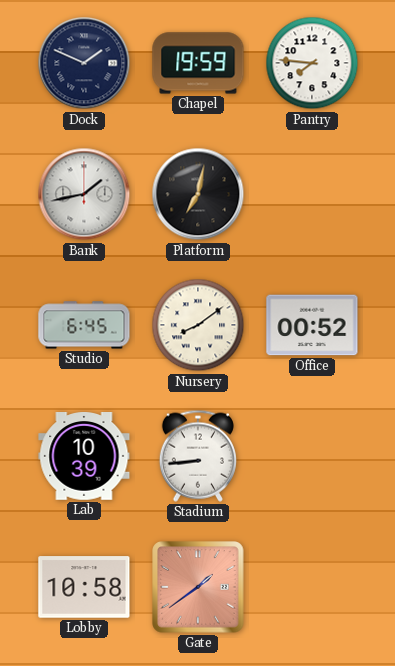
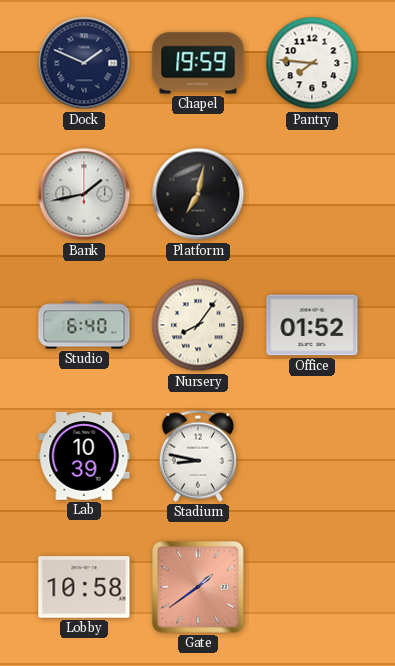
Studio: 6:45 -> 6:40 (84, 325)
Nursery: 8:09 -> 8:06 (198, 325)
Office: 00:52 -> 01:52 (312, 325)
Stadium: 8:44 -> 8:47 (198, 456)
